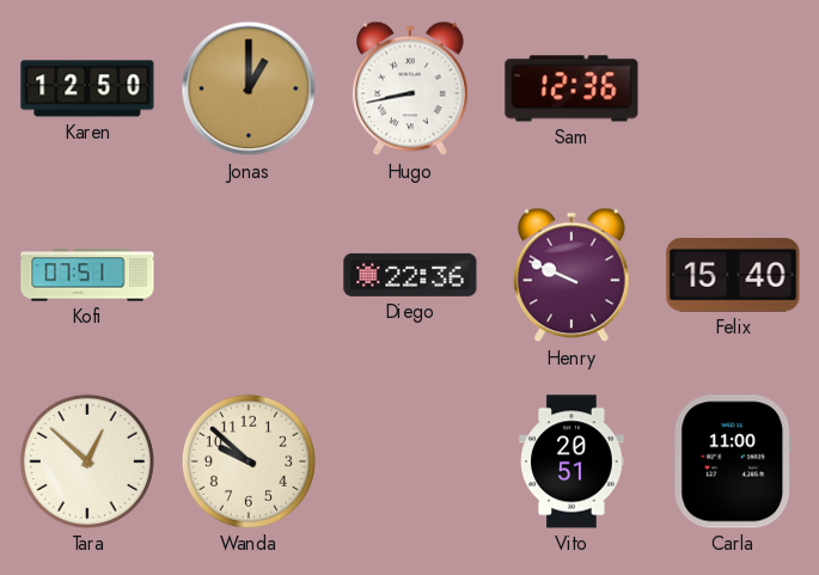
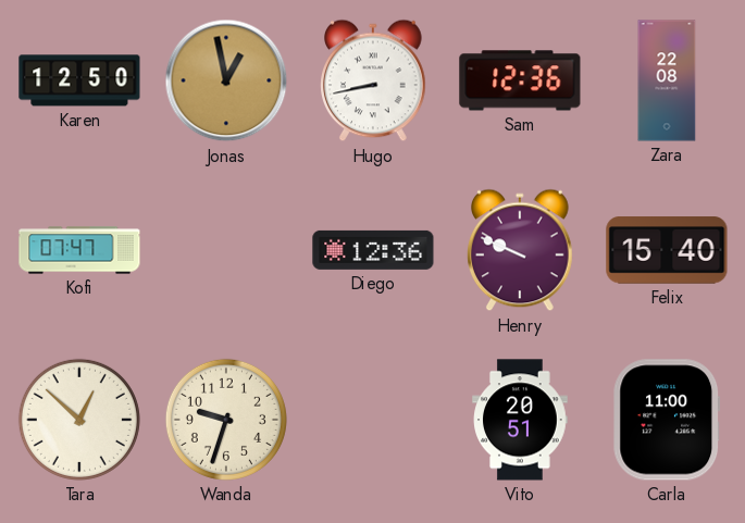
Jonas: 1:00 -> 12:58 (226, 80)
Zara: none -> 22:08 (667, 80)
Kofi: 07:51 -> 07:47 (79, 250)
Diego: 22:36 -> 12:36 (373, 250)
Wanda: 9:52 -> 9:33 (226, 420)
